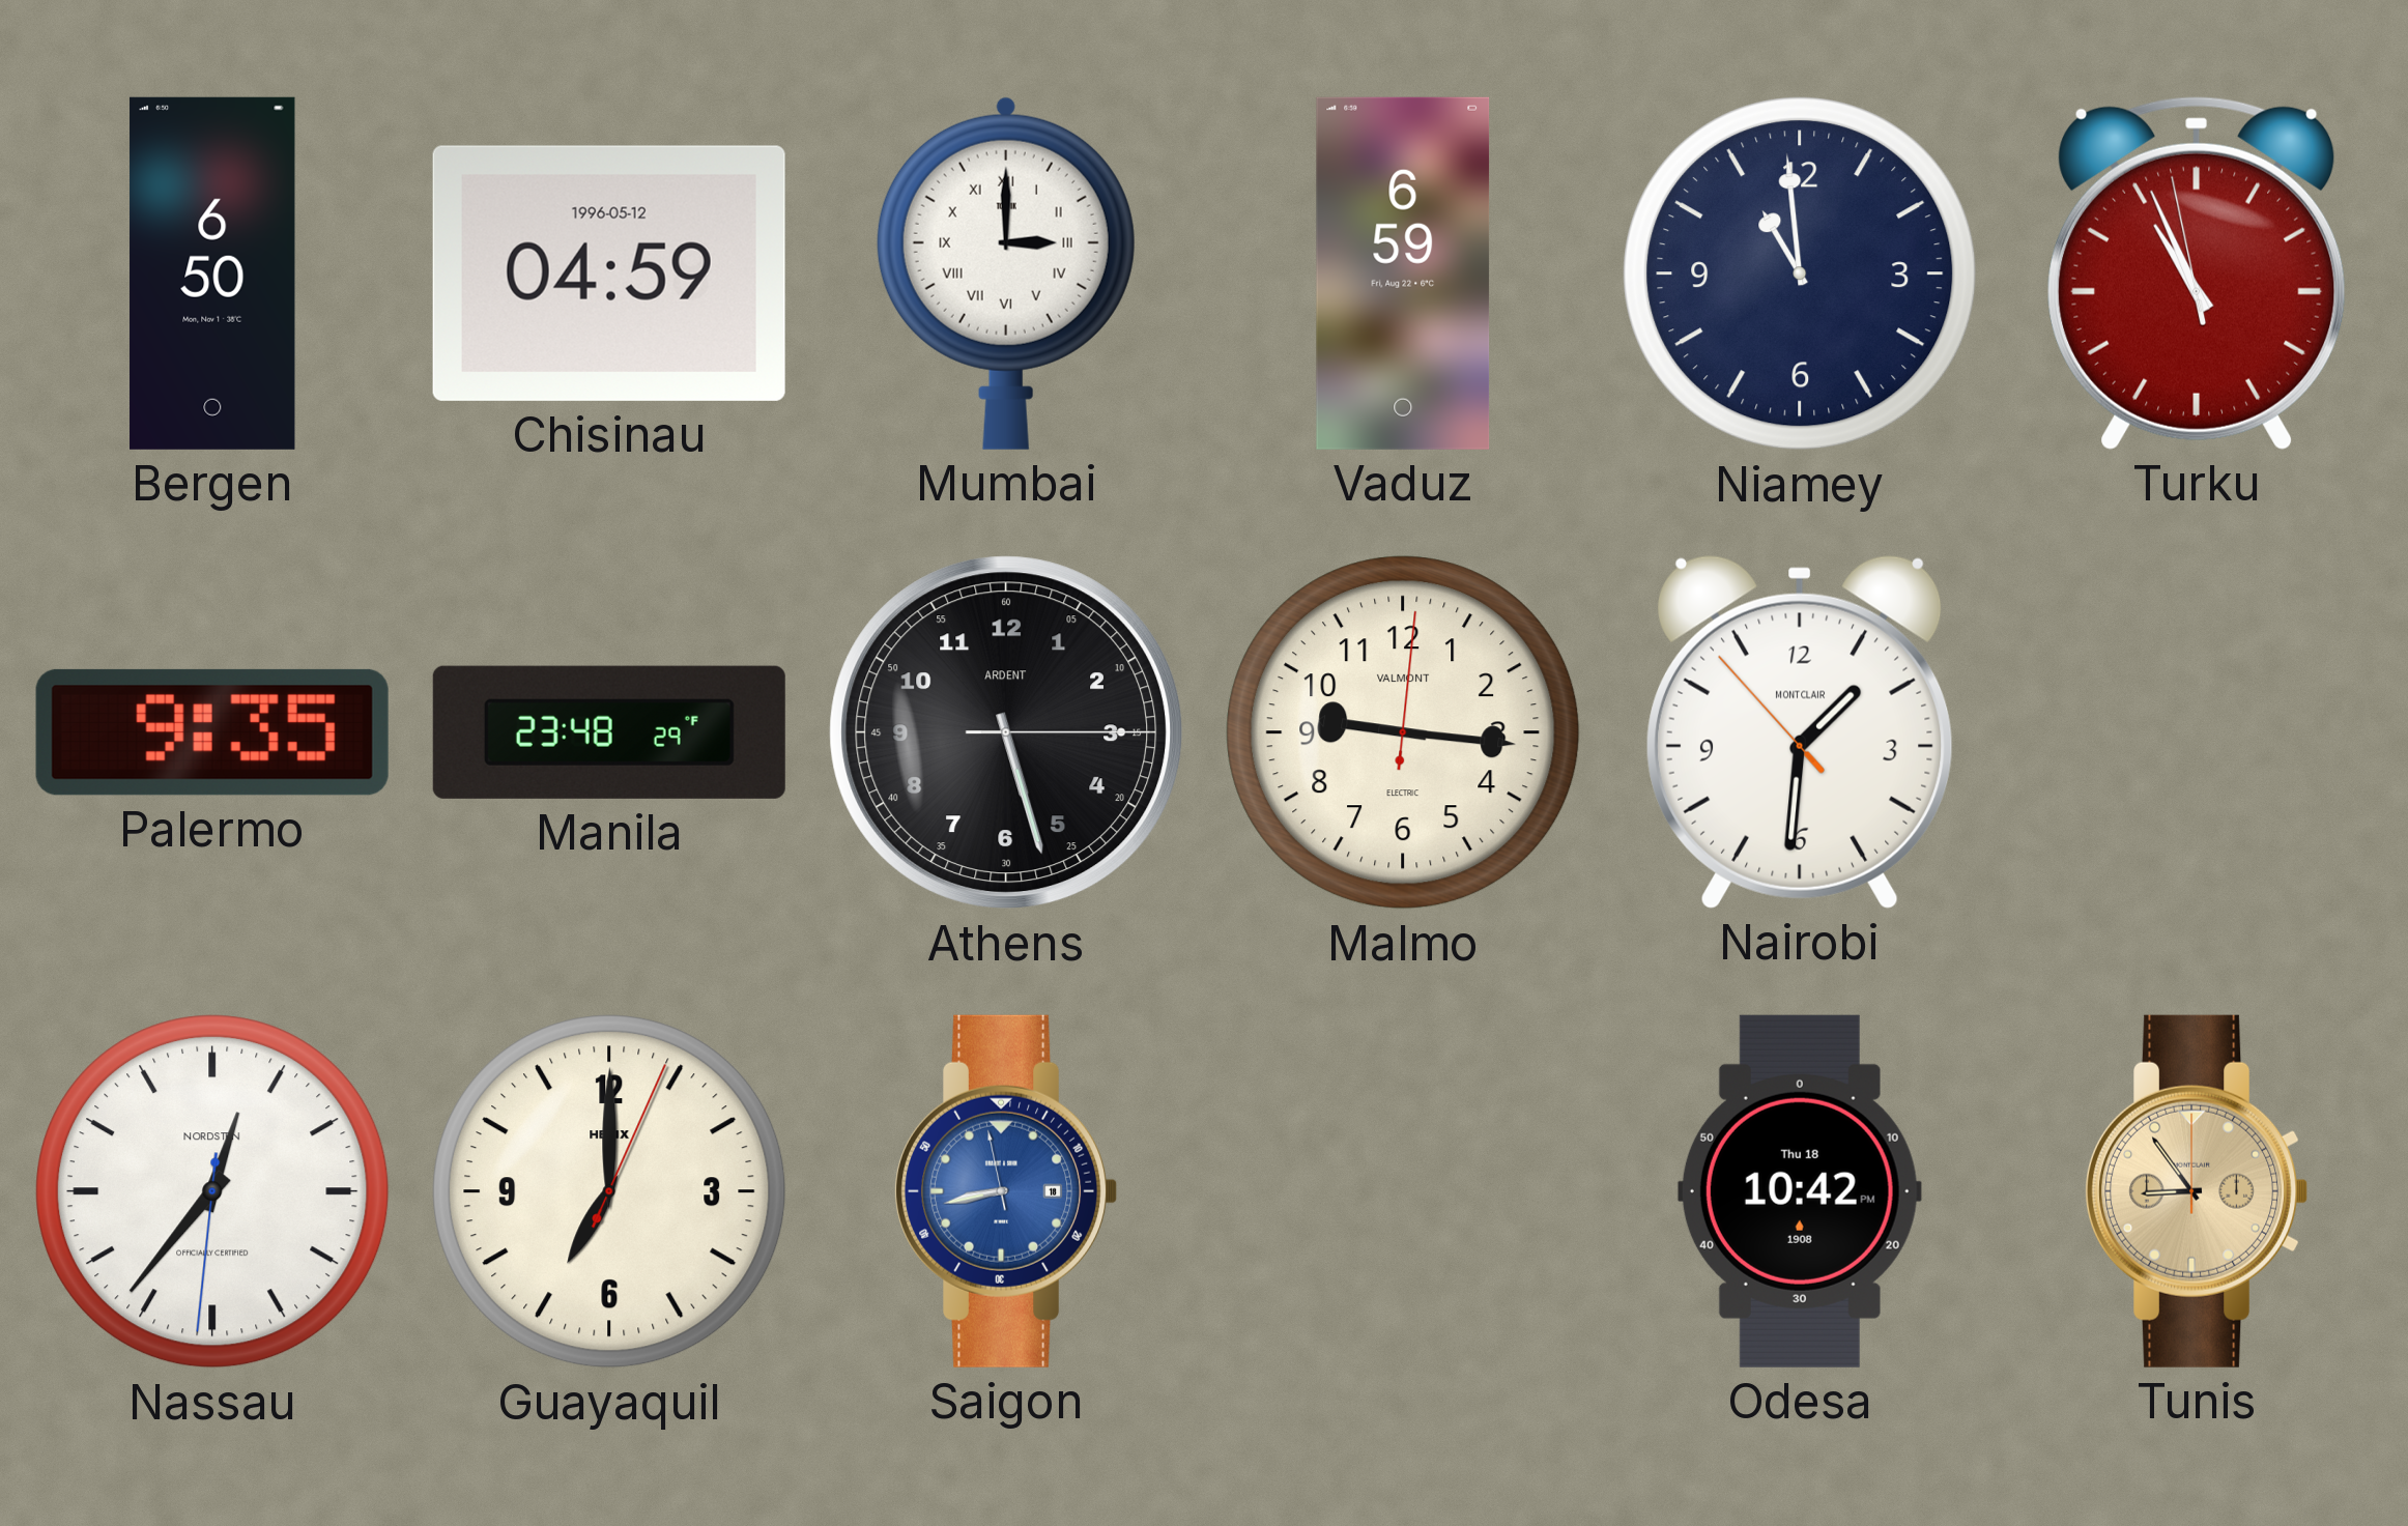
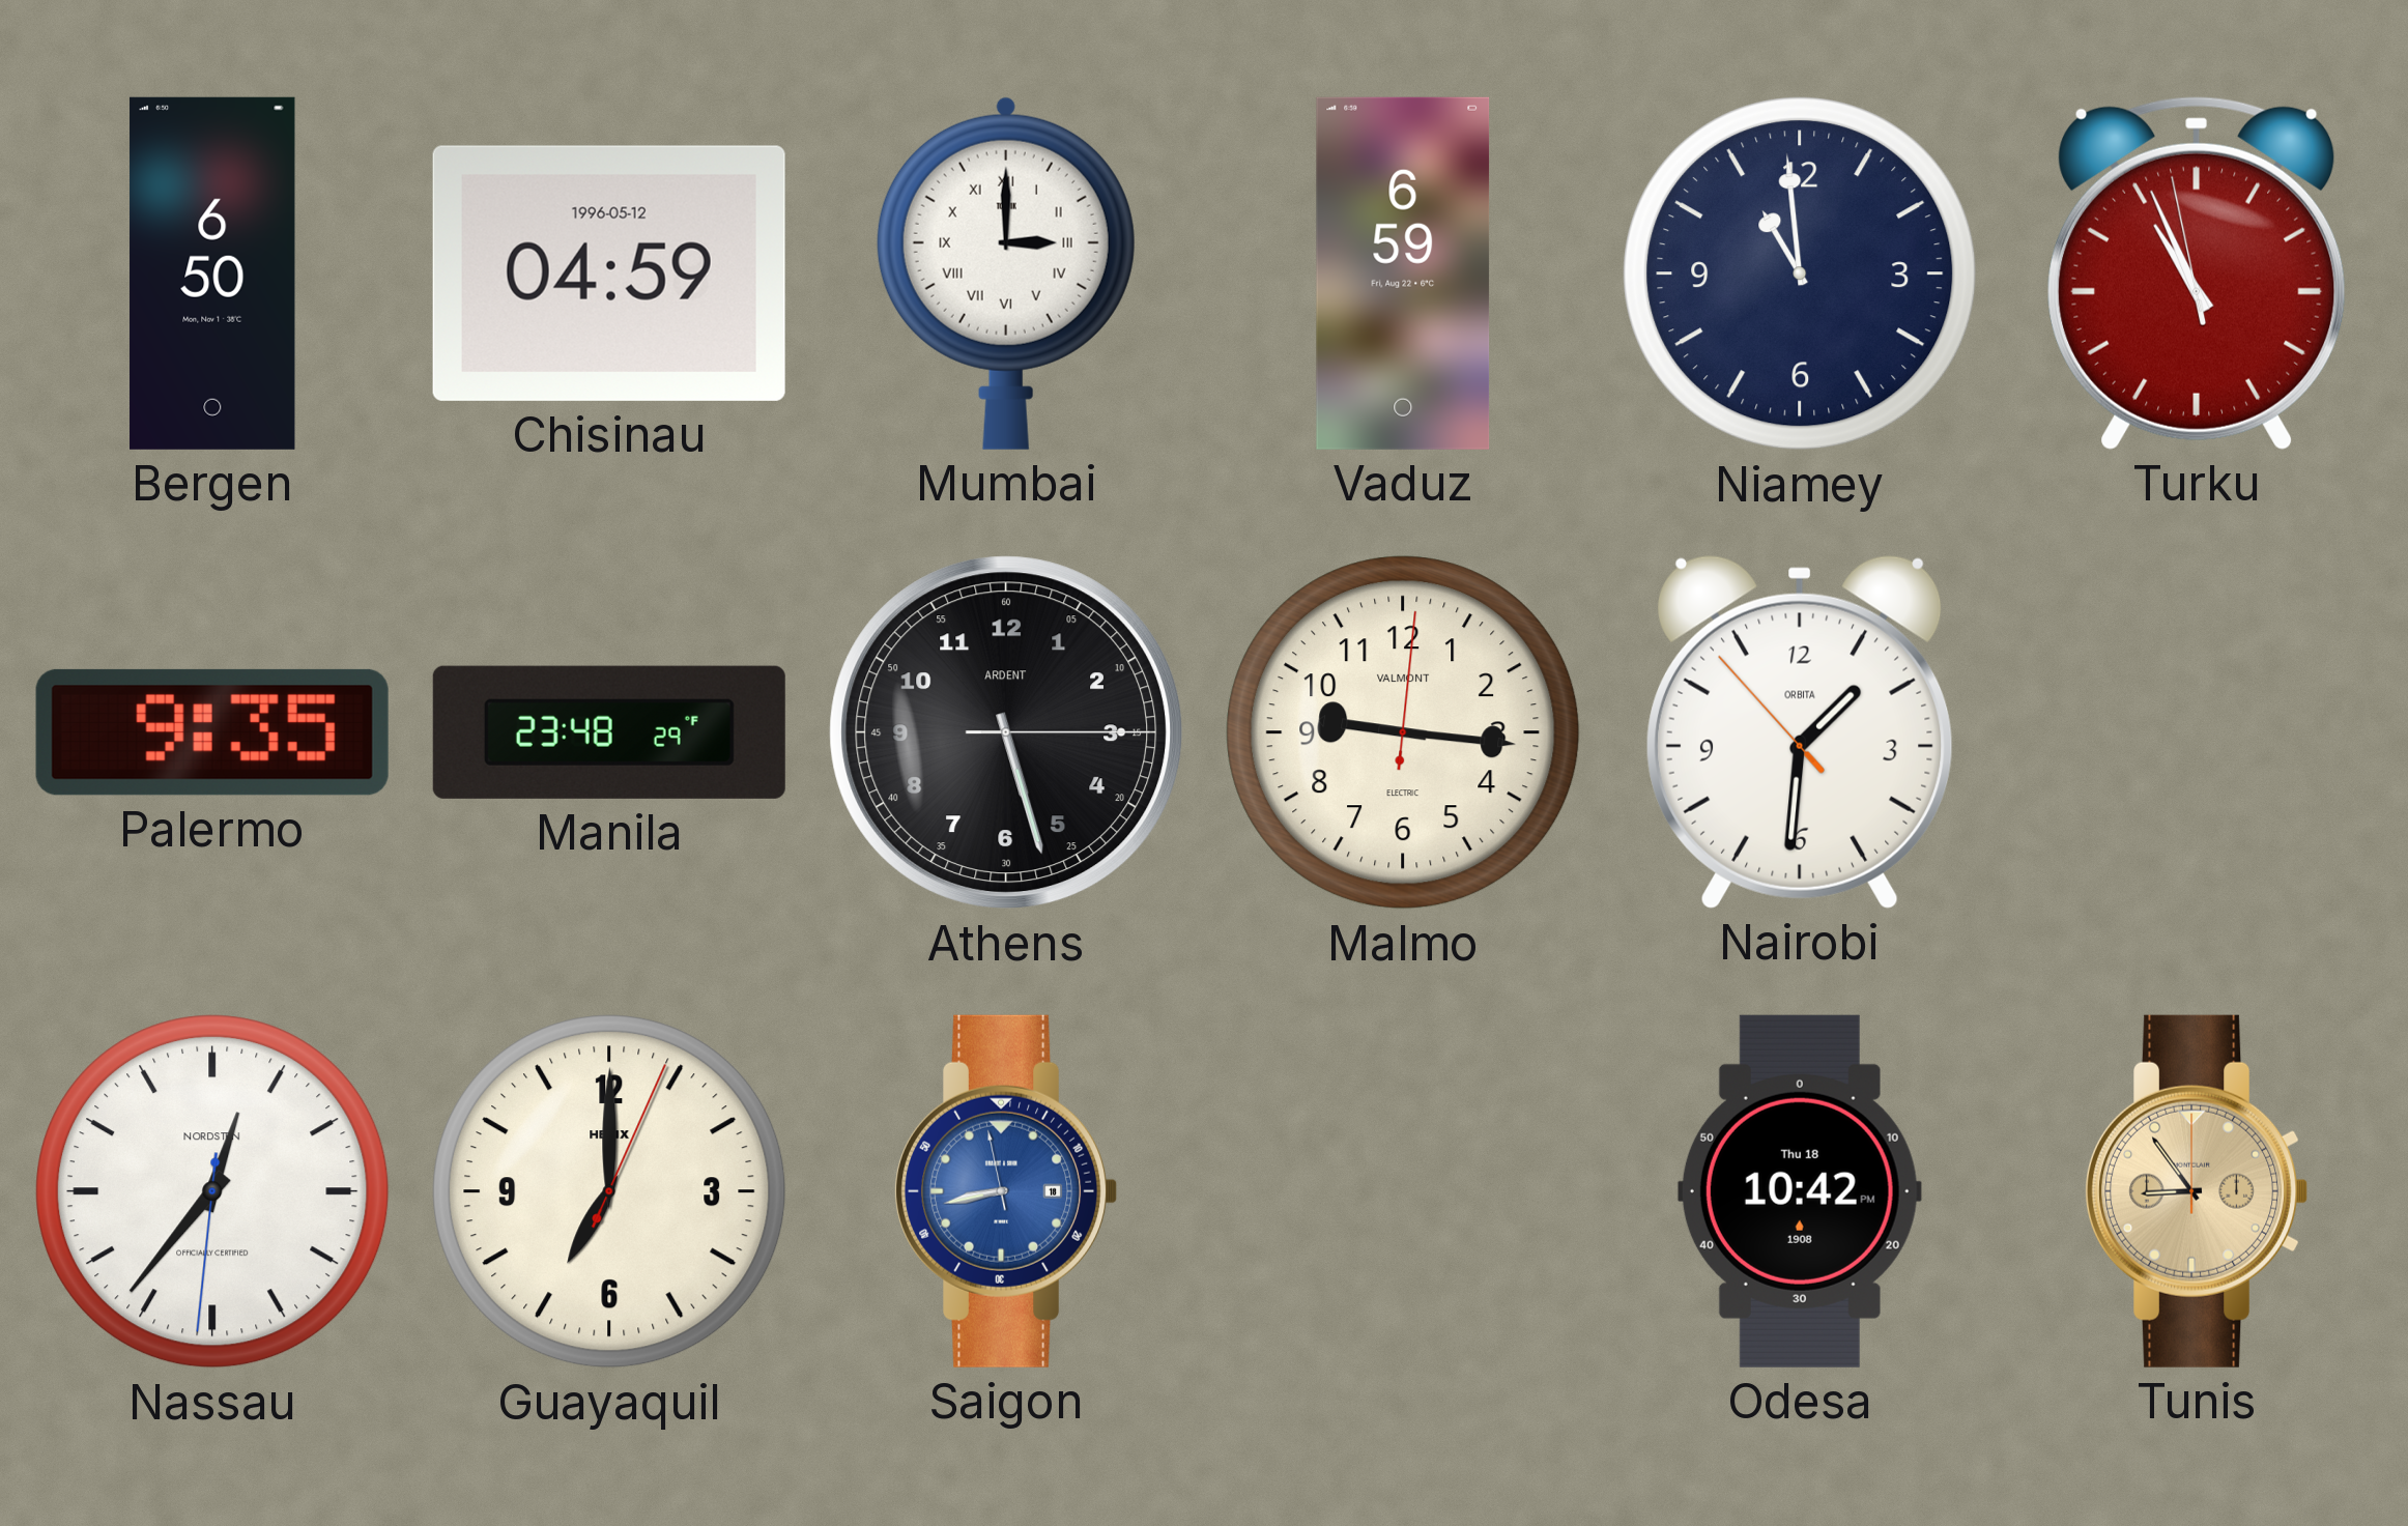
Nairobi brand: MONTCLAIR -> ORBITA (1801, 732)
